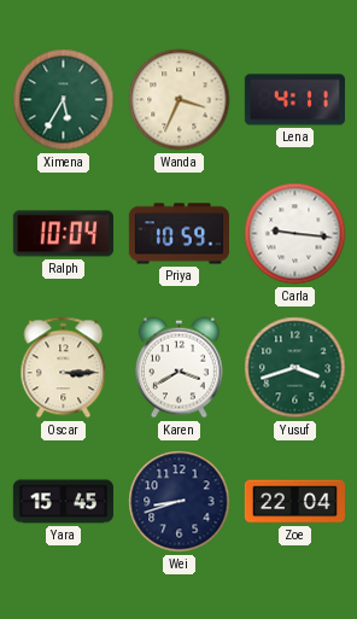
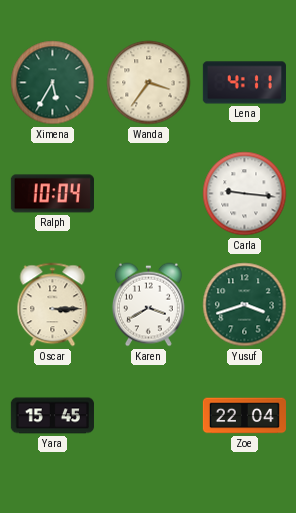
Wanda: 3:34 -> 3:36 (149, 83)
Priya: 10:59 -> none (178, 234)
Wei: 8:42 -> none (180, 502)
